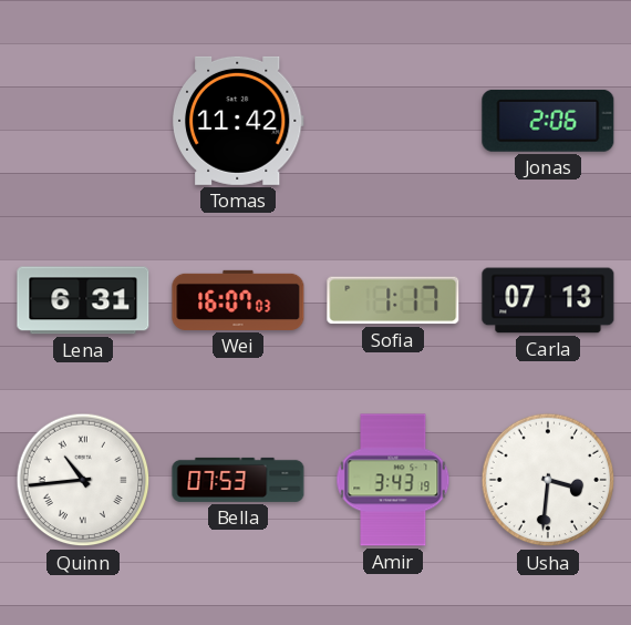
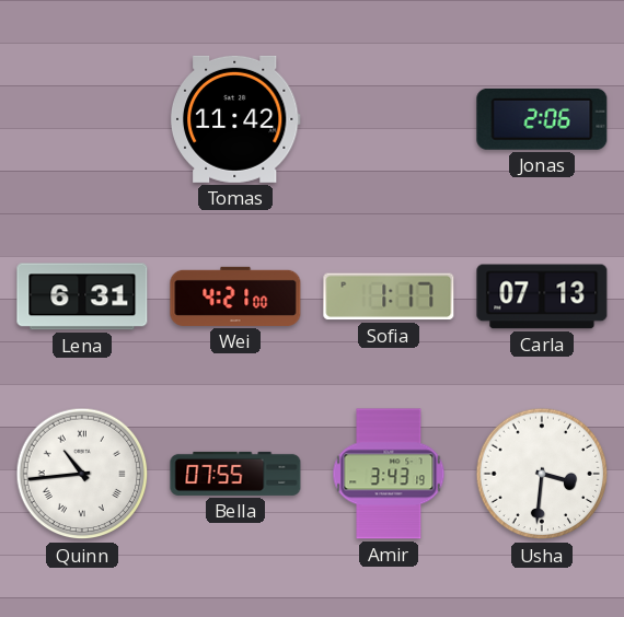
Wei: 16:07 -> 4:21 (235, 296)
Bella: 07:53 -> 07:55 (235, 474)
